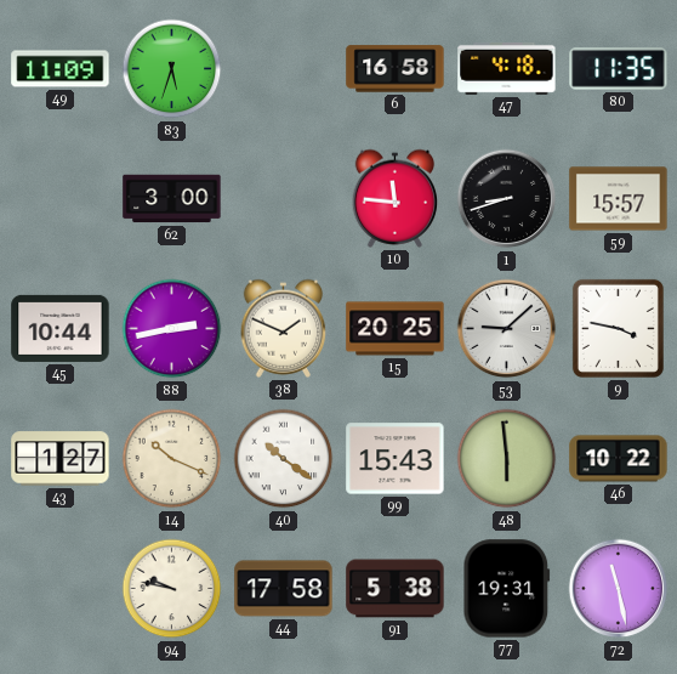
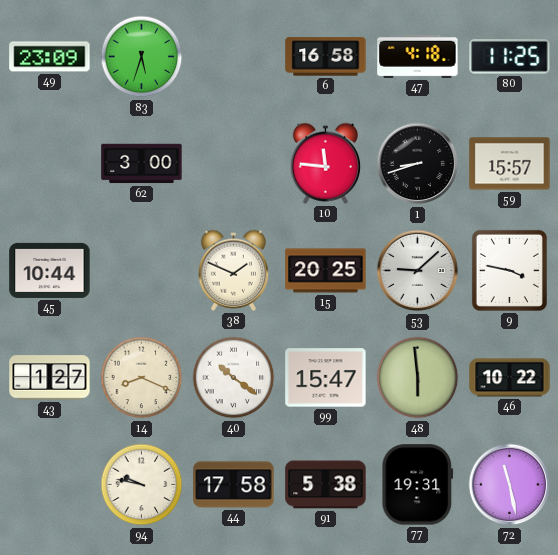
49: 11:09 -> 23:09 (50, 57)
80: 11:35 -> 11:25 (510, 57)
88: 2:43 -> none (172, 329)
14: 10:19 -> 8:19 (142, 378)
99: 15:43 -> 15:47 (326, 378)
